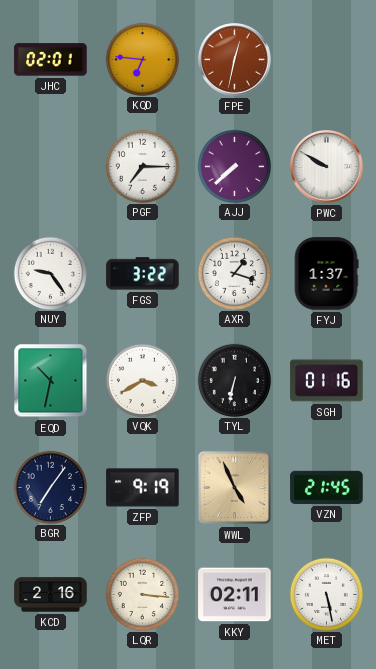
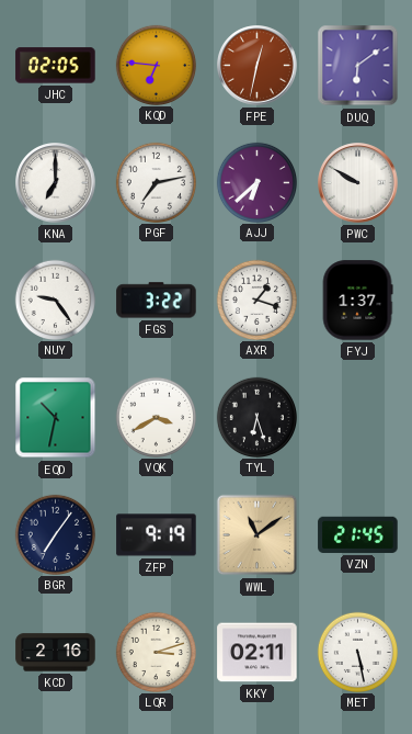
JHC: 02:01 -> 02:05 (56, 66)
DUQ: none -> 6:09 (358, 66)
KNA: none -> 7:00 (56, 183)
PGF: 7:15 -> 7:13 (156, 182)
AJJ: 7:38 -> 6:38 (256, 182)
TYL: 6:32 -> 6:27 (256, 417)
SGH: 01:16 -> none (327, 381)
WWL: 4:56 -> 11:09 (257, 535)
LQR: 3:16 -> 3:12 (156, 652)
